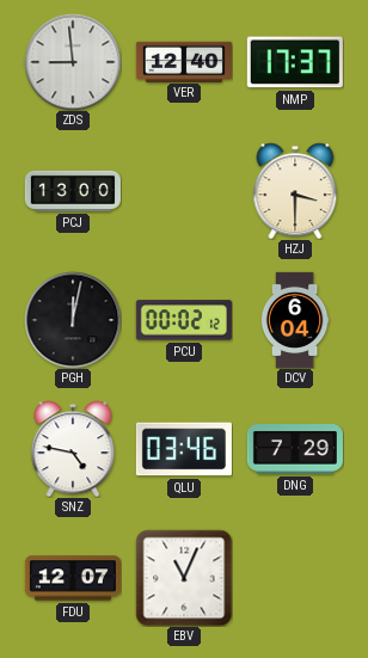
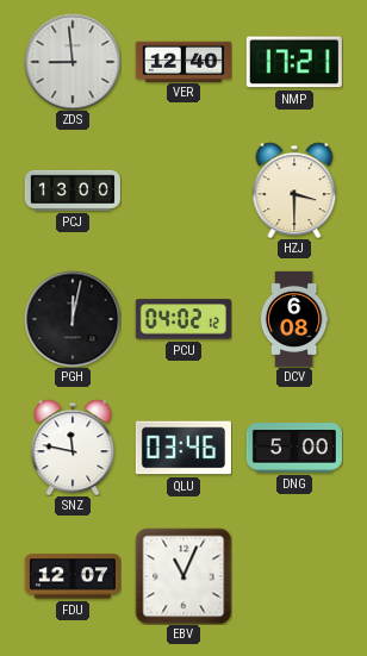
NMP: 17:37 -> 17:21 (294, 62)
PCU: 00:02 -> 04:02 (183, 319)
DCV: 6:04 -> 6:08 (294, 319)
SNZ: 4:47 -> 11:47 (73, 448)
DNG: 7:29 -> 5:00 (294, 448)
